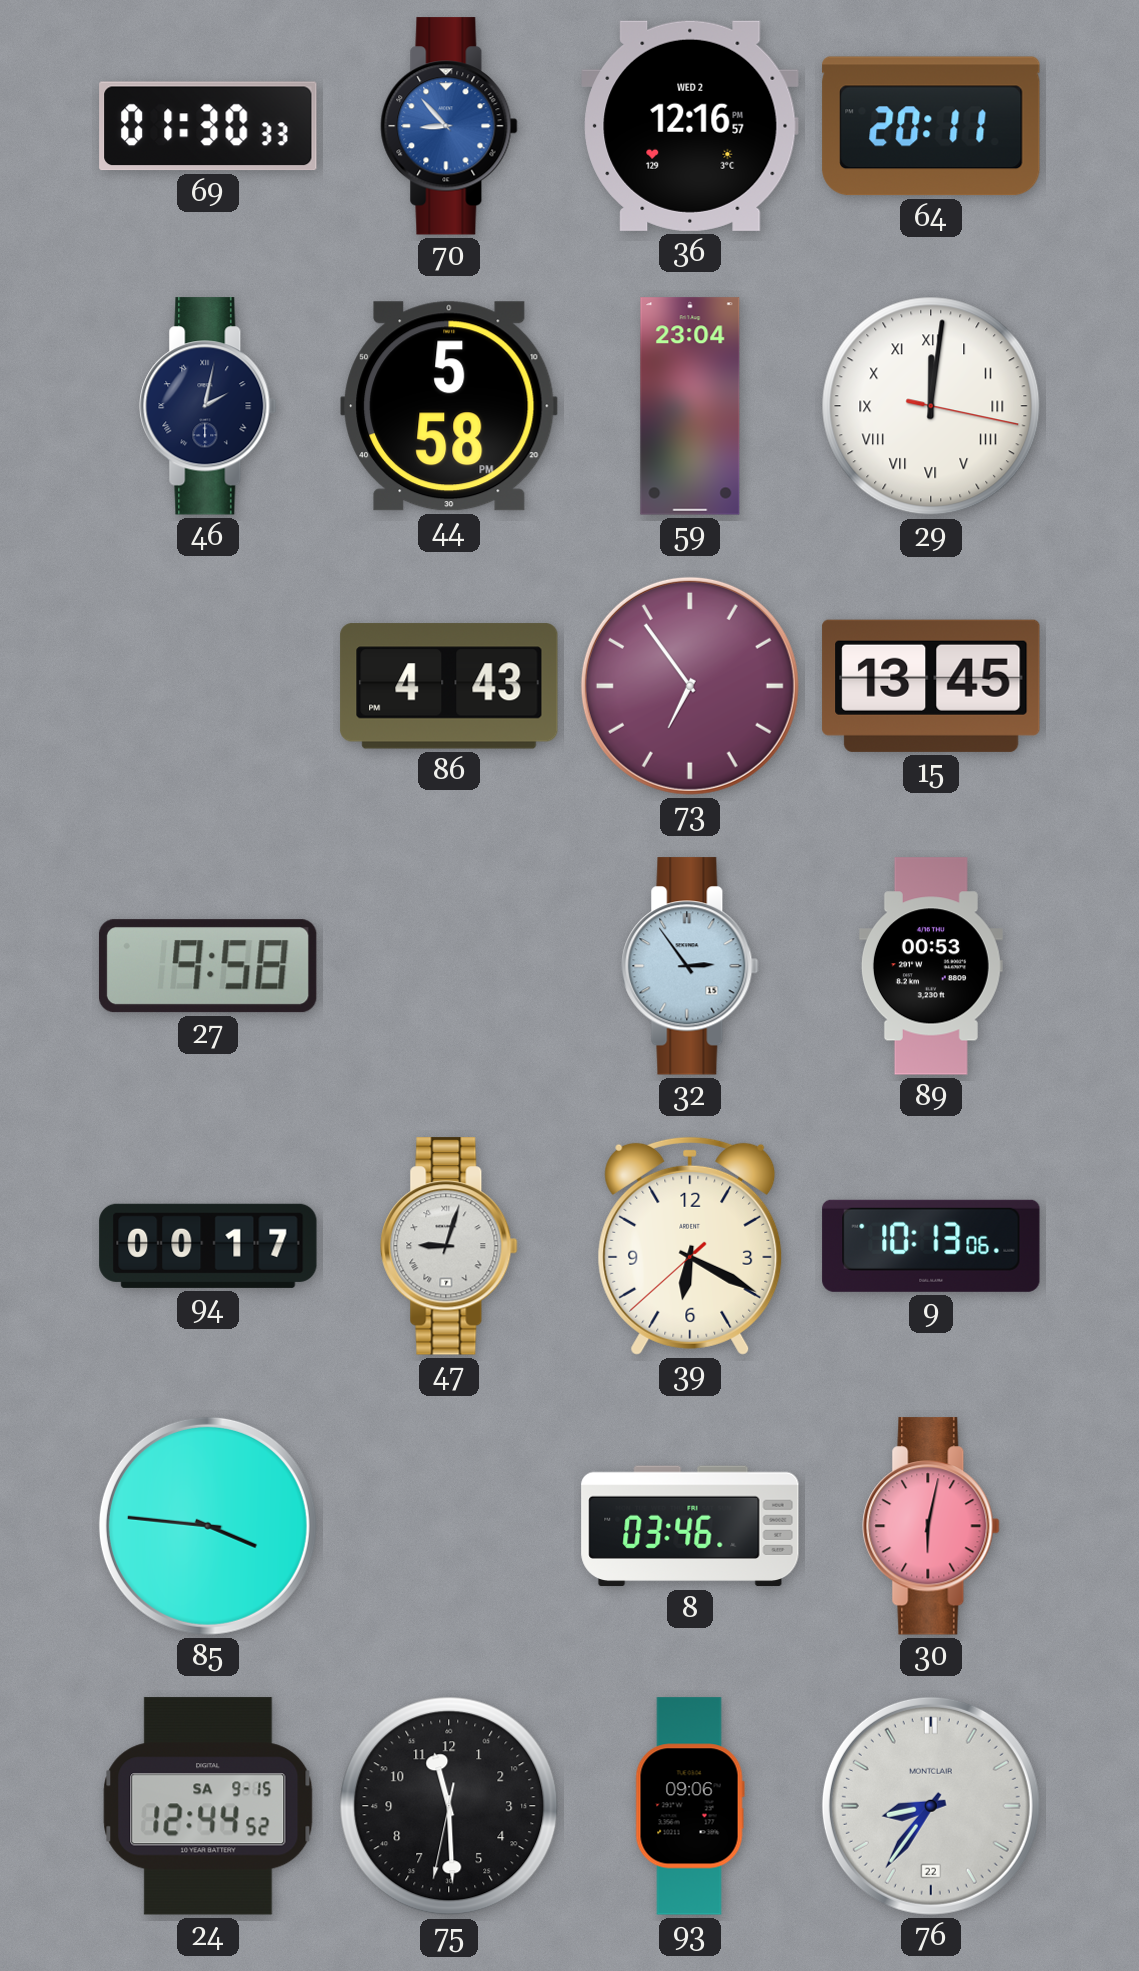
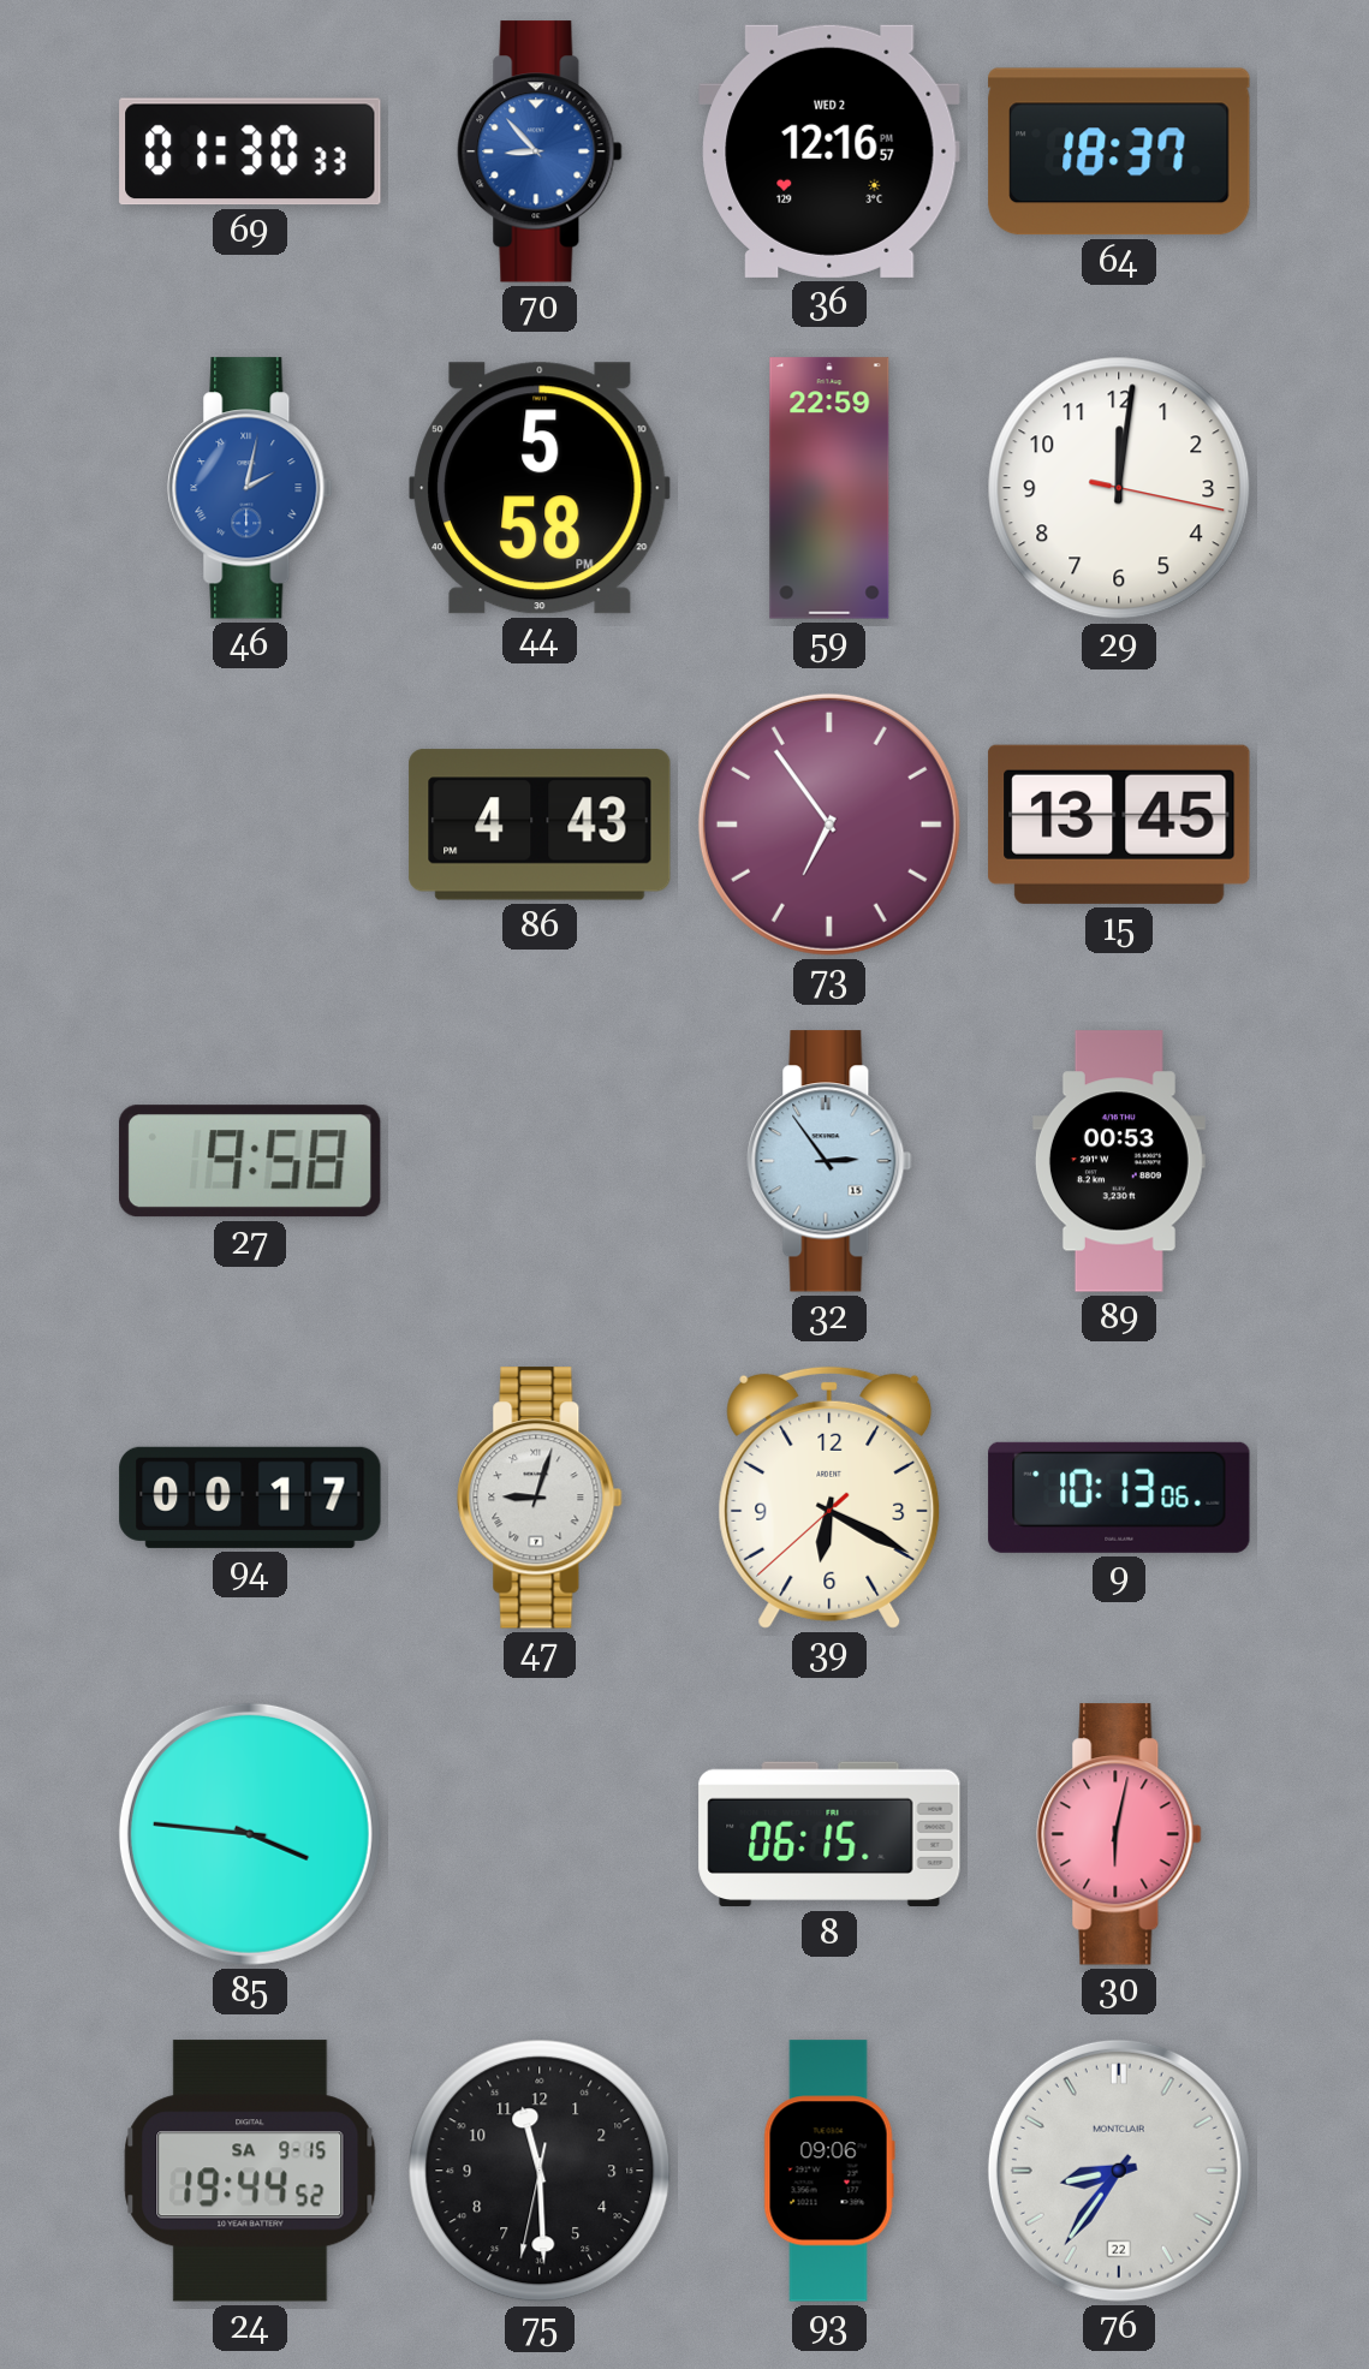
64: 20:11 -> 18:37 (1119, 151)
46 dial: navy -> blue (250, 488)
59: 23:04 -> 22:59 (829, 488)
29 numerals: Roman -> Arabic (1119, 488)
8: 03:46 -> 06:15 (829, 1834)
24: 12:44 -> 19:44 (250, 2171)
